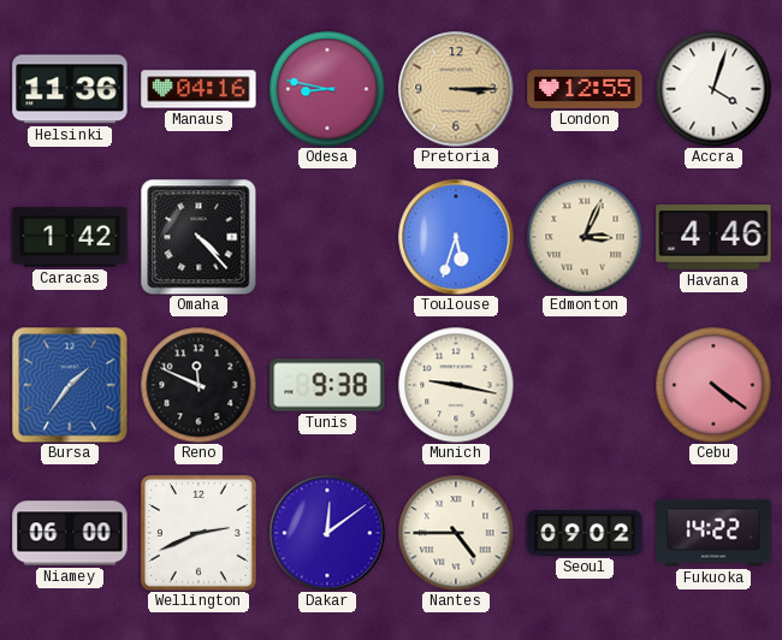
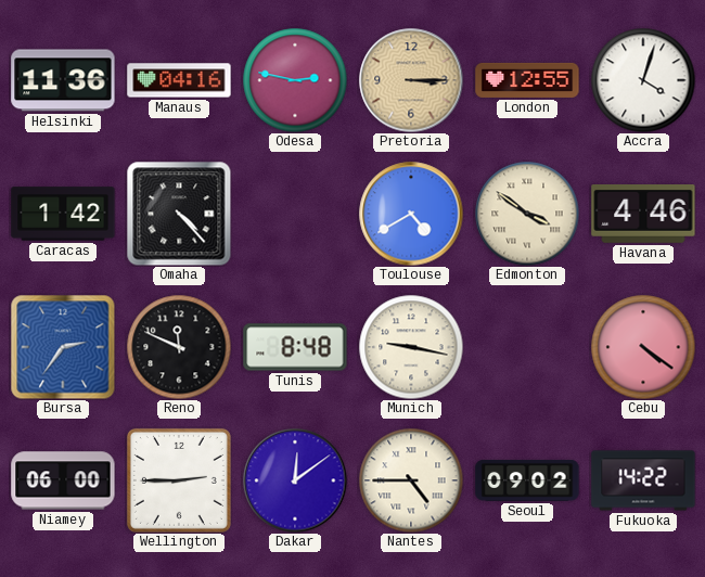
Odesa: 8:47 -> 2:47 (295, 80)
Toulouse: 5:33 -> 4:40 (411, 214)
Edmonton: 3:04 -> 3:51 (527, 214)
Bursa: 1:36 -> 2:36 (63, 347)
Tunis: 9:38 -> 8:48 (295, 347)
Wellington: 2:41 -> 2:45 (179, 480)
